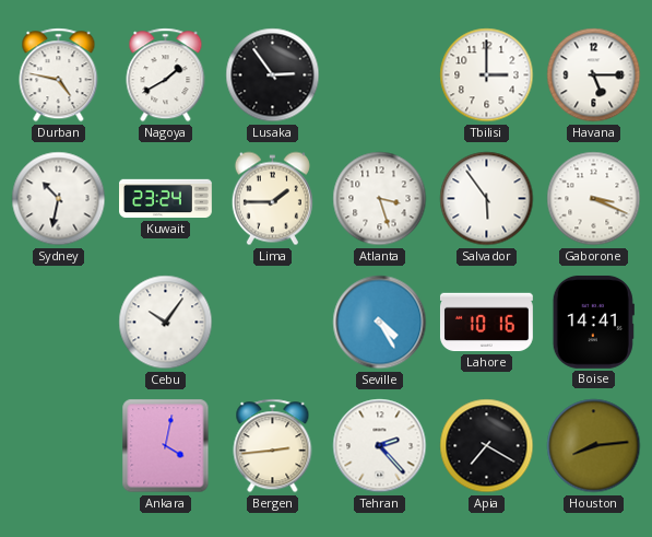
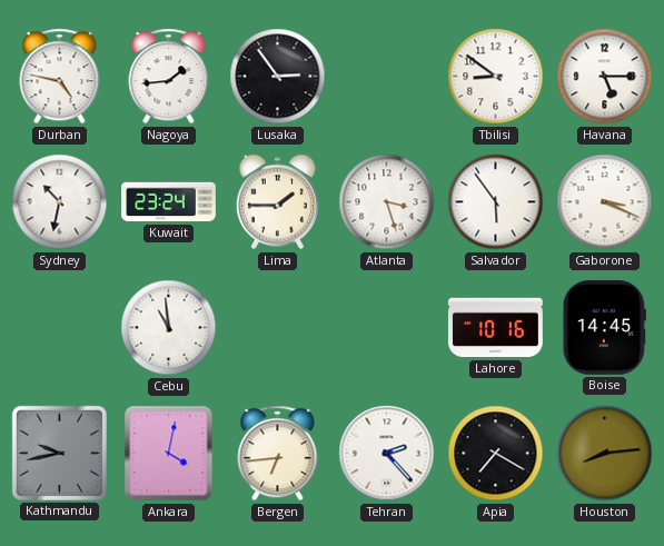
Nagoya: 1:40 -> 1:44 (169, 77)
Tbilisi: 3:00 -> 8:51 (496, 77)
Cebu: 10:06 -> 10:59 (169, 328)
Seville: 4:25 -> none (380, 323)
Boise: 14:41 -> 14:45 (604, 327)
Kathmandu: none -> 9:43 (59, 453)
Bergen: 2:44 -> 6:44 (278, 454)
